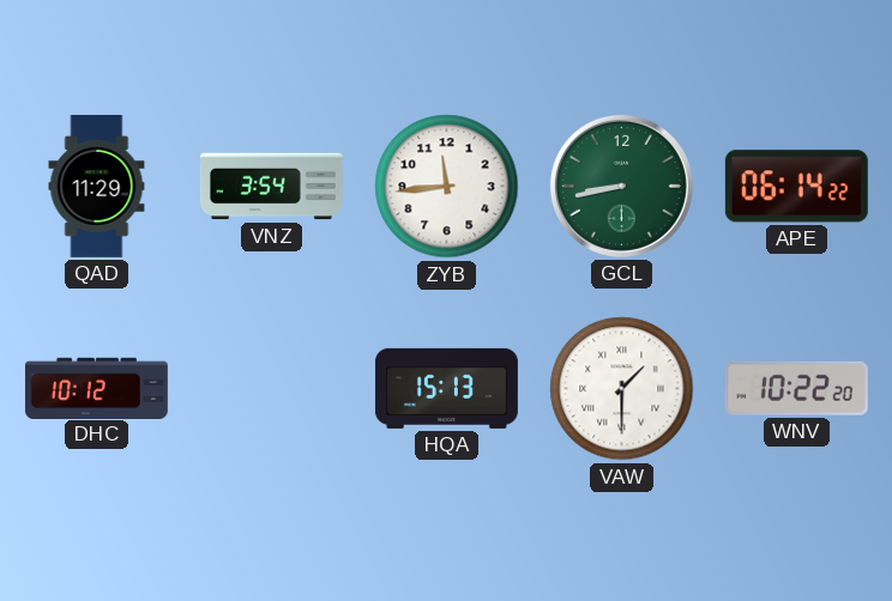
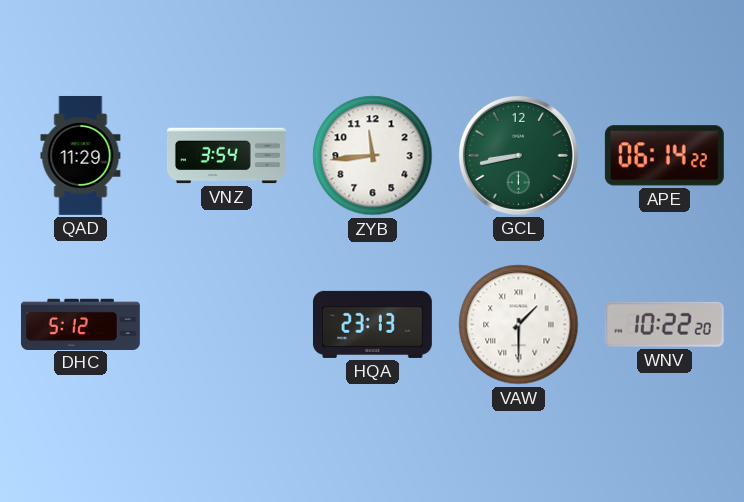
DHC: 10:12 -> 5:12 (80, 324)
HQA: 15:13 -> 23:13 (372, 324)
